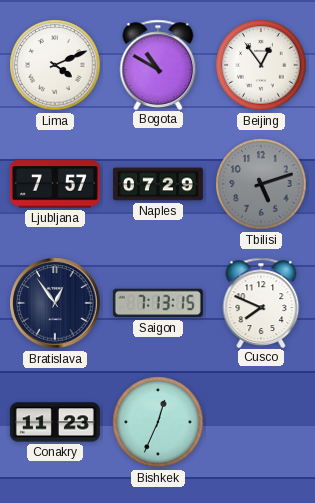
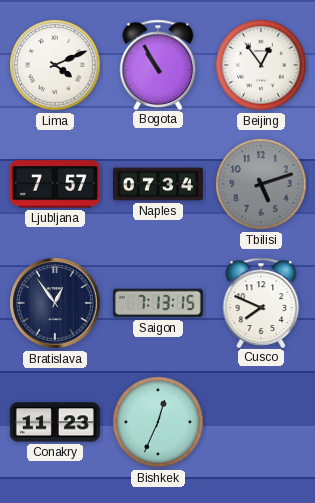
Bogota: 10:50 -> 10:55 (158, 64)
Naples: 07:29 -> 07:34 (158, 184)
